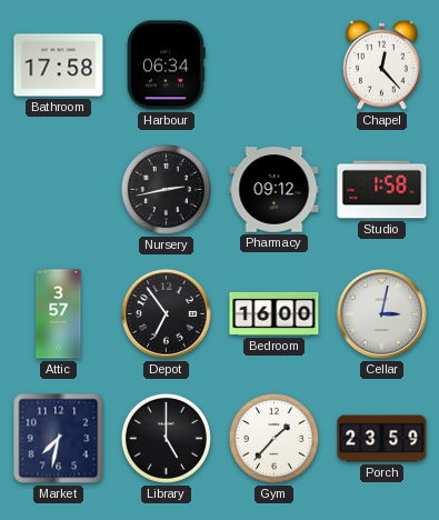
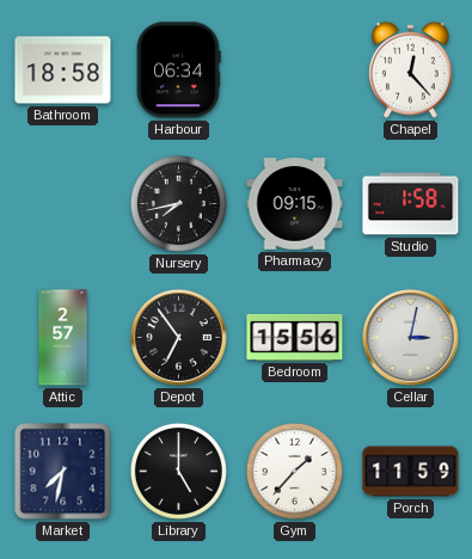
Bathroom: 17:58 -> 18:58 (63, 70)
Nursery: 2:43 -> 7:43 (178, 203)
Pharmacy: 09:12 -> 09:15 (295, 204)
Attic: 3:57 -> 2:57 (63, 338)
Bedroom: 16:00 -> 15:56 (295, 337)
Porch: 23:59 -> 11:59 (411, 472)
